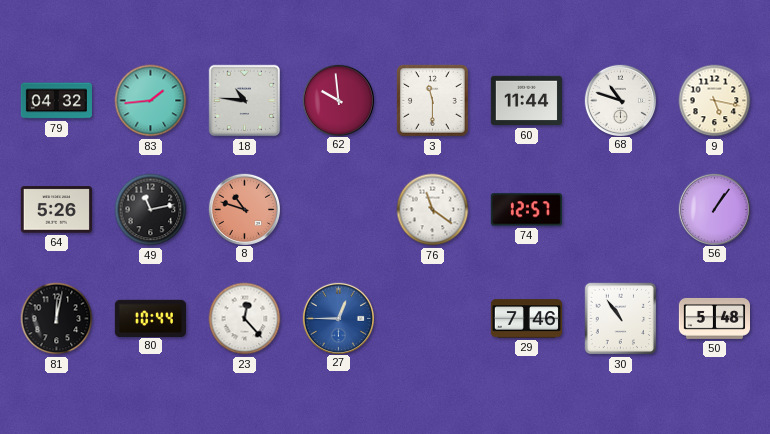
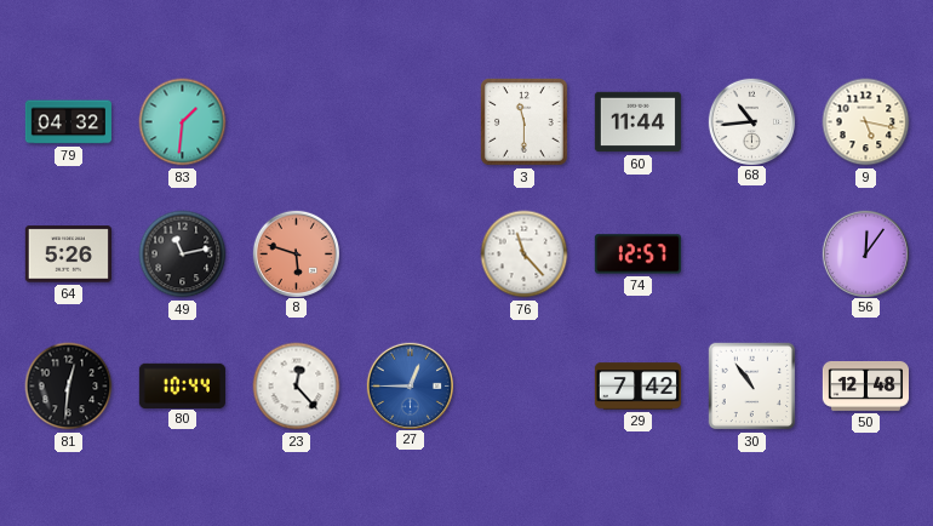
83: 1:44 -> 1:31 (183, 122)
18: 10:46 -> none (245, 101)
62: 9:59 -> none (338, 100)
68: 10:48 -> 10:44 (751, 121)
8: 10:48 -> 5:48 (296, 253)
76: 11:21 -> 11:23 (525, 255)
56: 1:06 -> 12:06 (865, 253)
81: 12:02 -> 12:31 (69, 387)
29: 7:46 -> 7:42 (637, 387)
50: 5:48 -> 12:48 (865, 385)
